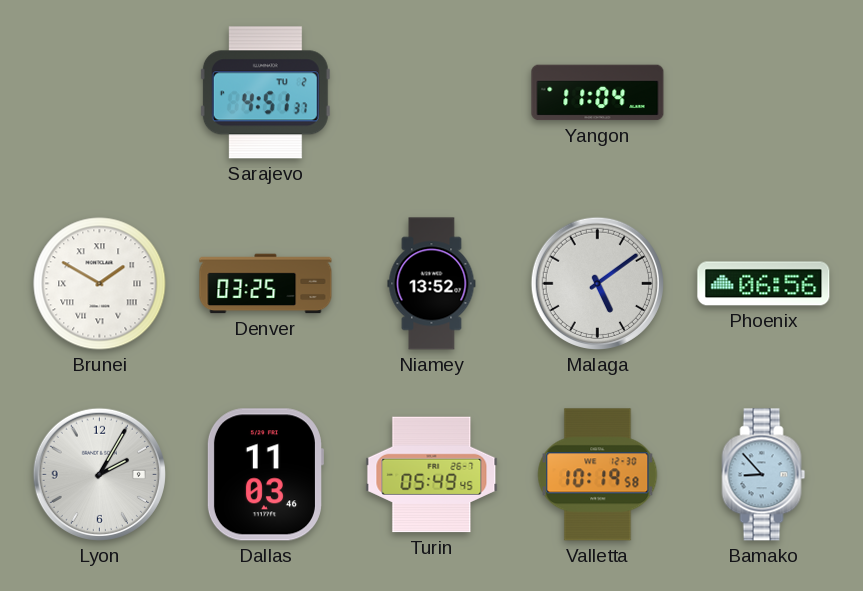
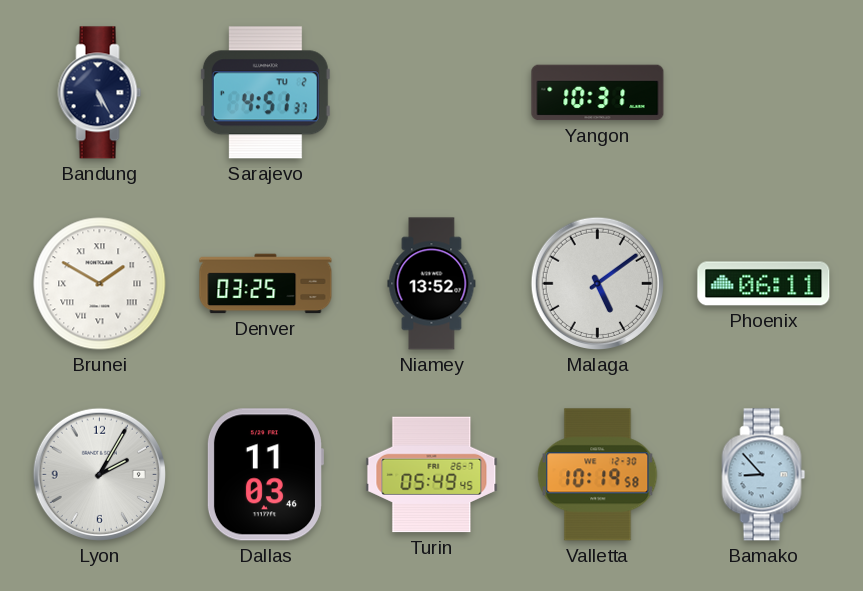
Bandung: none -> 5:25 (100, 93)
Yangon: 11:04 -> 10:31 (598, 93)
Phoenix: 06:56 -> 06:11 (764, 284)
